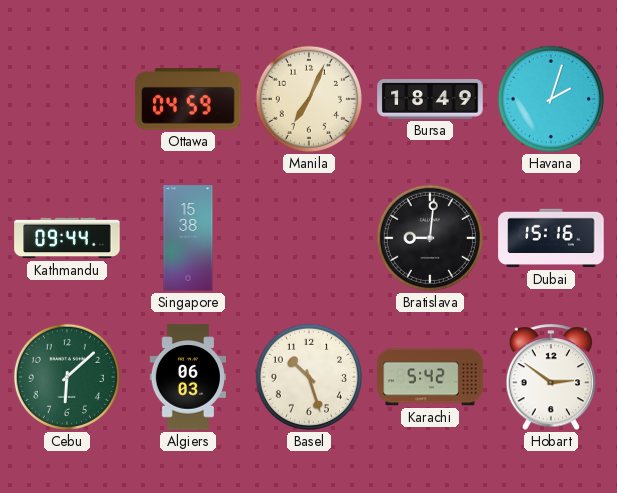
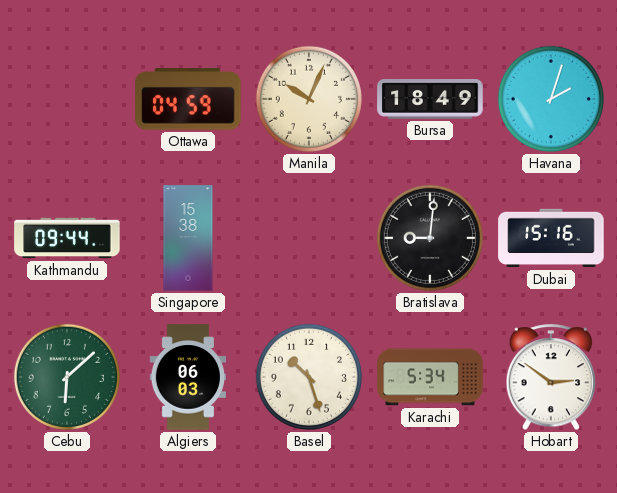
Manila: 7:04 -> 10:04 (309, 99)
Karachi: 5:42 -> 5:34 (430, 377)
